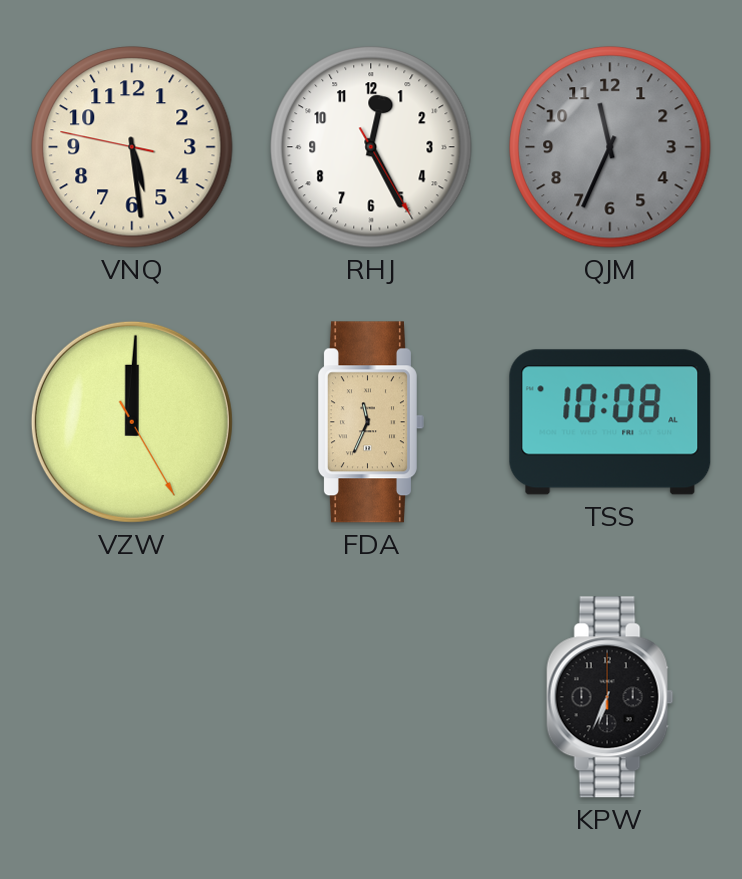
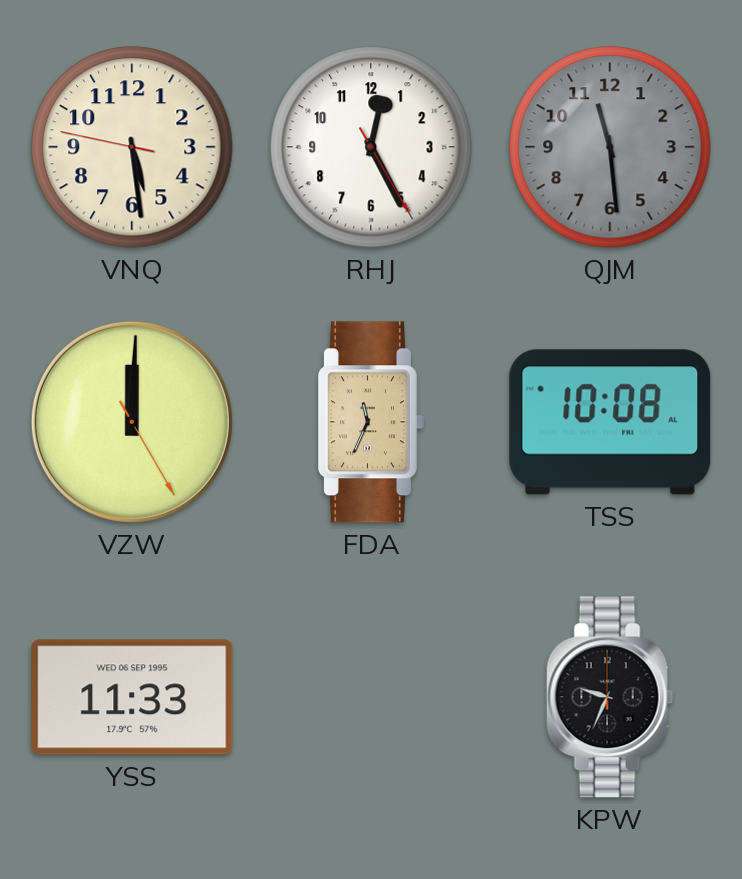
QJM: 11:34 -> 11:29 (610, 147)
YSS: none -> 11:33 (132, 697)
KPW: 6:34 -> 9:34 (610, 697)
